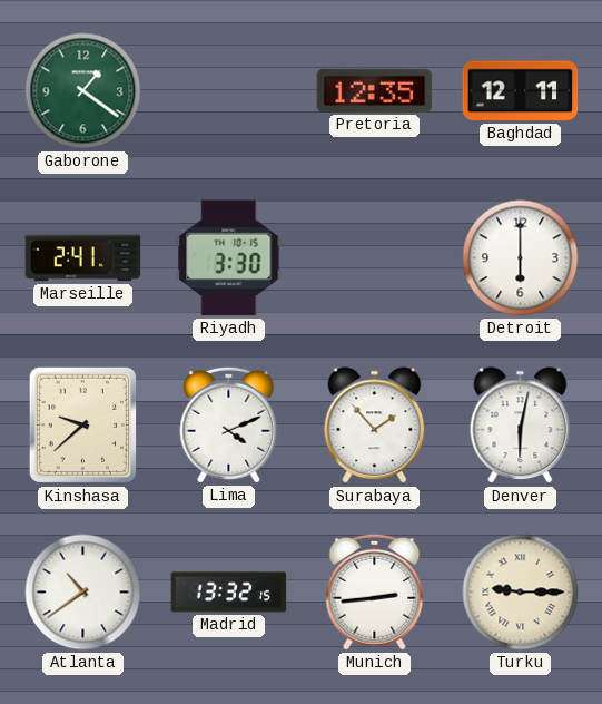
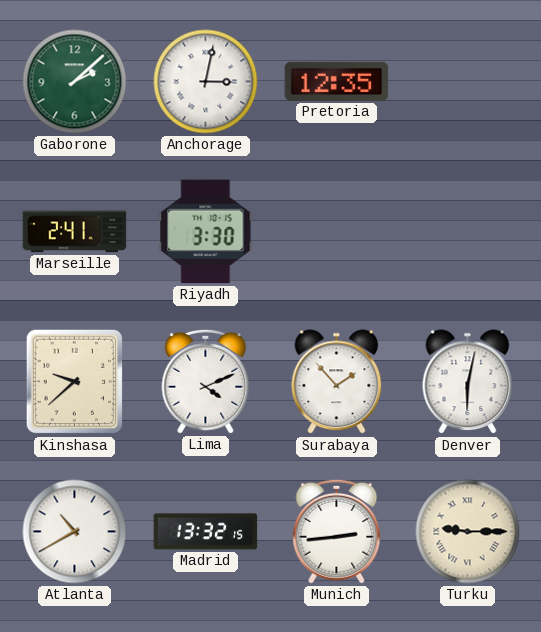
Gaborone: 1:21 -> 2:08 (75, 82)
Anchorage: none -> 3:02 (206, 82)
Baghdad: 12:11 -> none (521, 91)
Detroit: 6:00 -> none (521, 258)
Atlanta: 10:39 -> 10:40 (75, 532)
